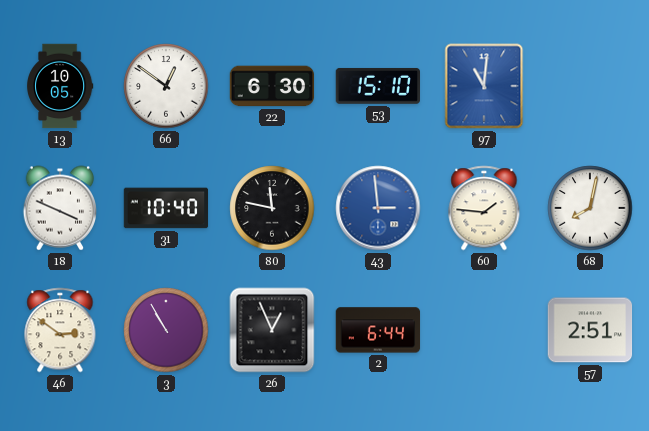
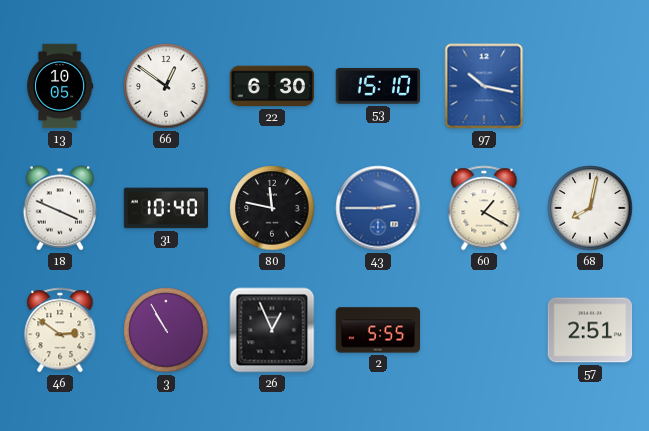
97: 11:01 -> 10:17 (484, 86)
43: 2:59 -> 2:45 (378, 208)
60: 1:46 -> 1:20 (484, 208)
2: 6:44 -> 5:55 (378, 330)
